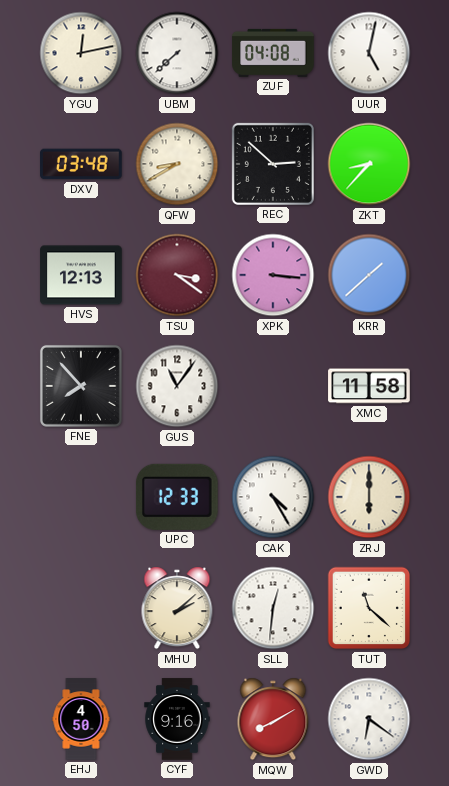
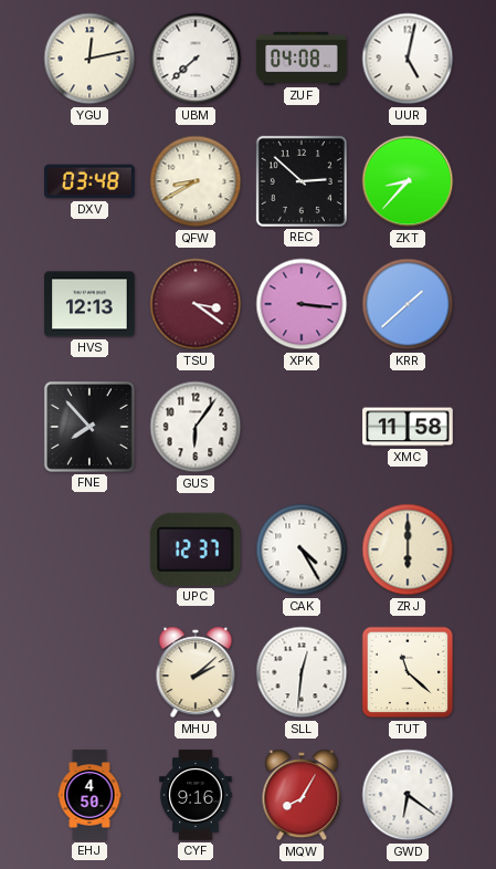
GUS: 11:06 -> 6:06 (196, 427)
UPC: 12:33 -> 12:37 (196, 549)
MQW: 8:10 -> 8:05 (302, 795)
